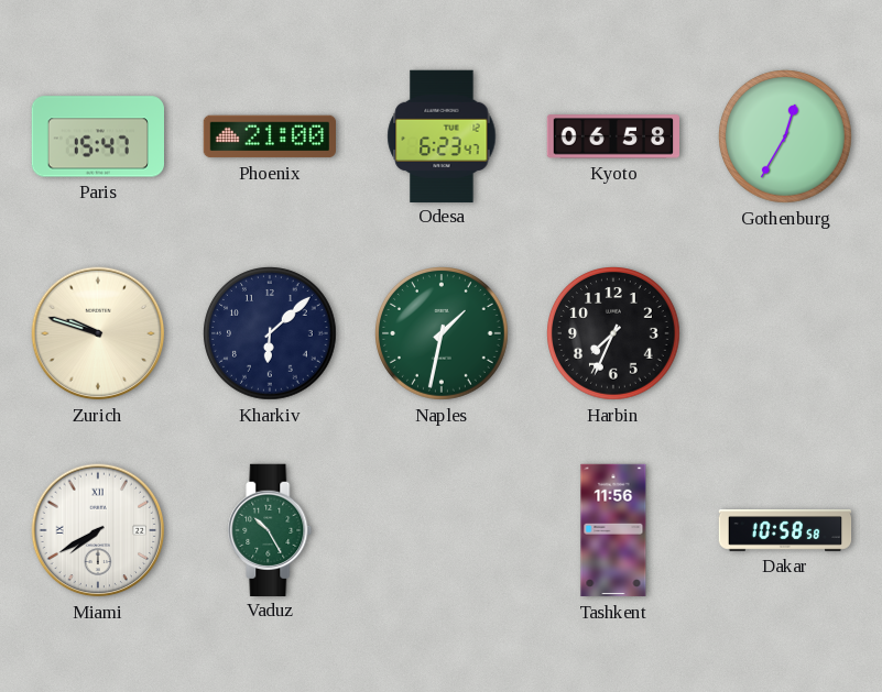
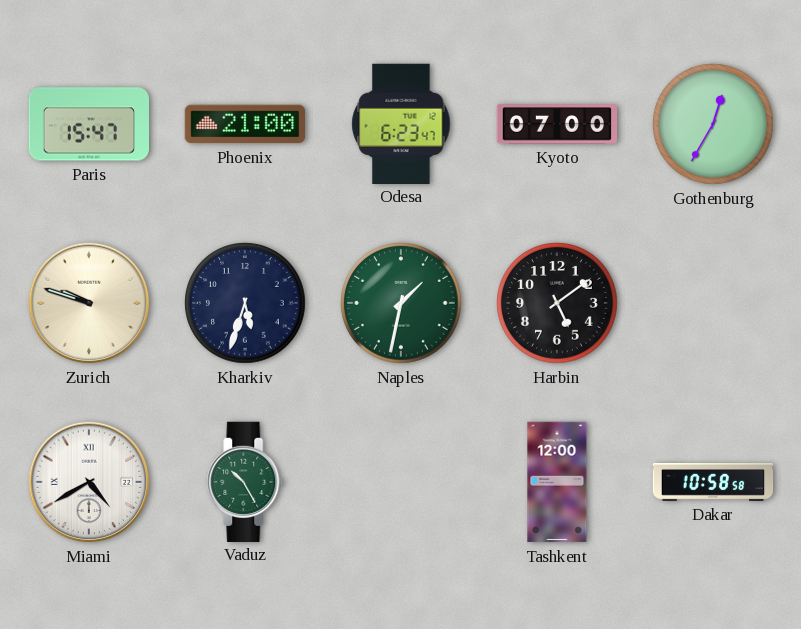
Kyoto: 06:58 -> 07:00 (557, 124)
Kharkiv: 6:08 -> 5:33 (246, 304)
Harbin: 7:34 -> 5:09 (558, 304)
Miami: 7:40 -> 4:40 (89, 482)
Tashkent: 11:56 -> 12:00 (557, 482)
